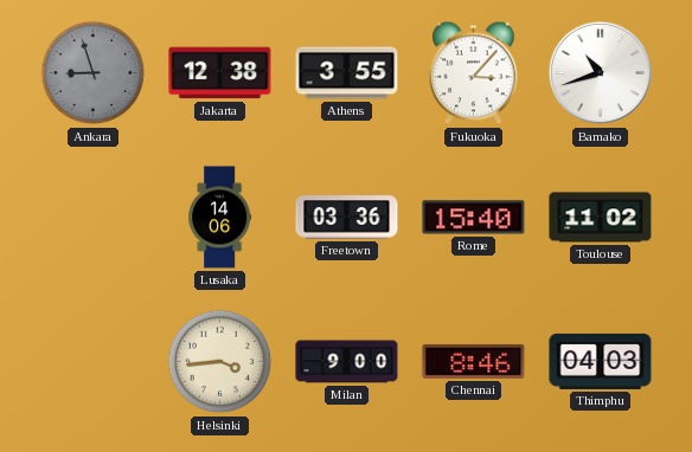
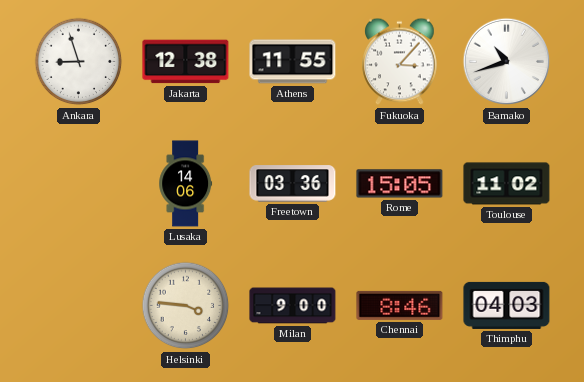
Ankara dial: grey -> white (79, 62)
Athens: 3:55 -> 11:55 (293, 62)
Rome: 15:40 -> 15:05 (400, 184)
Helsinki: 3:44 -> 3:46 (186, 306)
